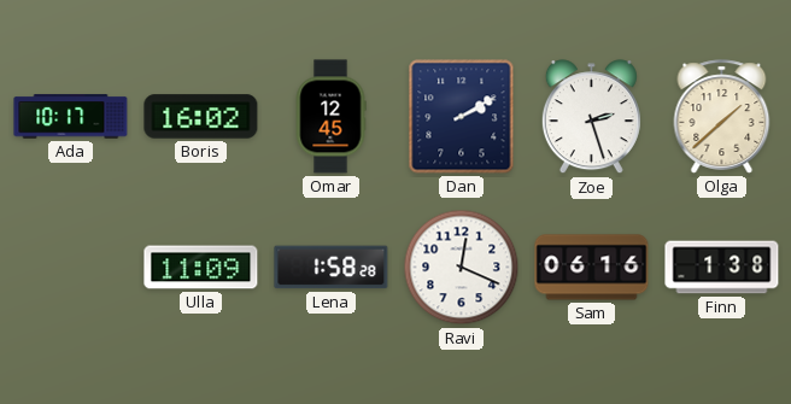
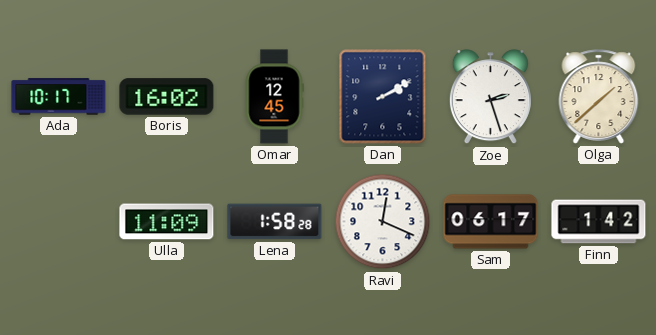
Sam: 06:16 -> 06:17 (491, 222)
Finn: 1:38 -> 1:42 (599, 222)
